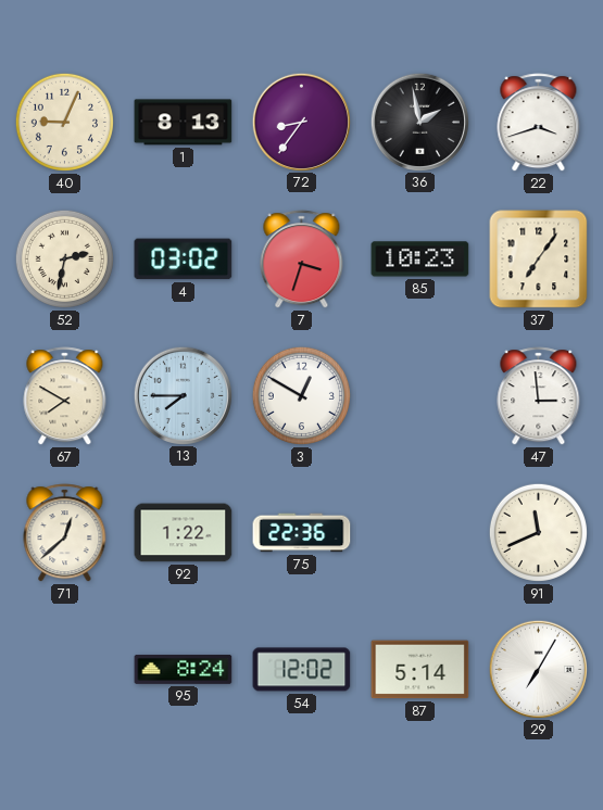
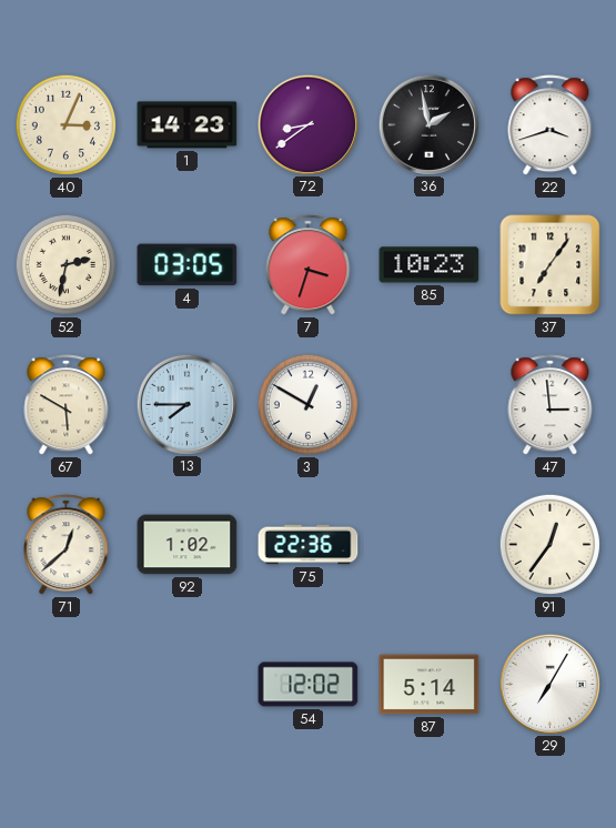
40: 9:04 -> 3:04 (65, 124)
1: 8:13 -> 14:23 (188, 125)
72: 8:36 -> 8:39 (307, 124)
4: 03:02 -> 03:05 (188, 265)
67: 7:50 -> 5:50 (67, 405)
92: 1:22 -> 1:02 (188, 545)
91: 11:41 -> 12:36 (549, 544)
95: 8:24 -> none (184, 670)
